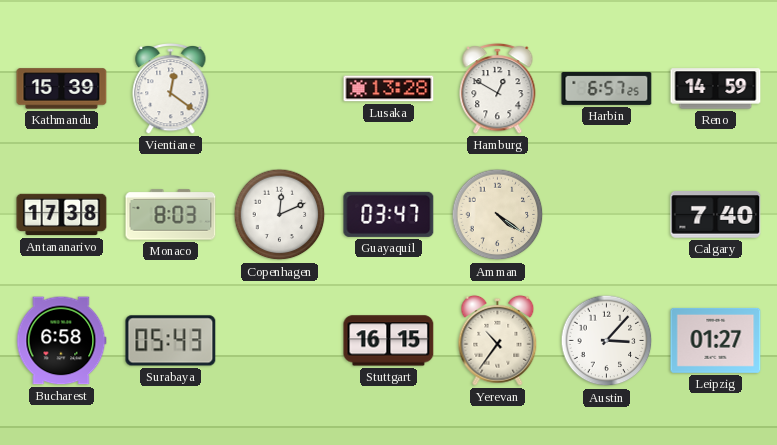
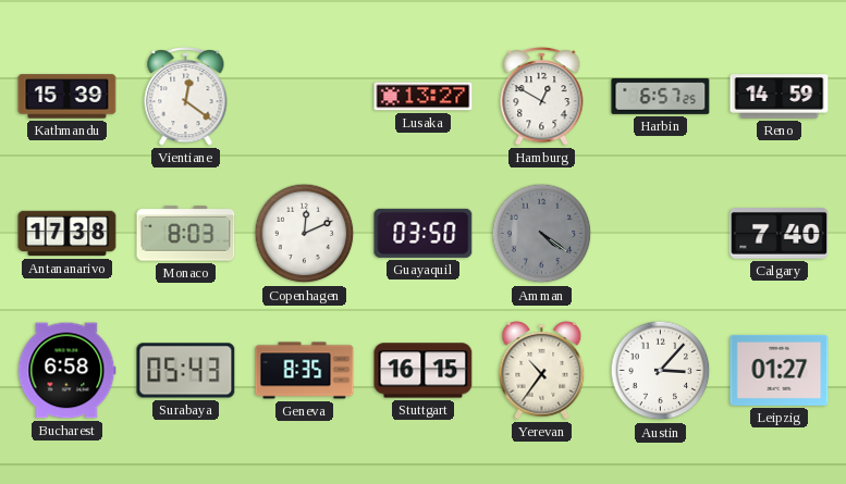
Lusaka: 13:28 -> 13:27 (424, 97)
Guayaquil: 03:47 -> 03:50 (424, 233)
Amman dial: cream -> grey (542, 234)
Geneva: none -> 8:35 (305, 371)
